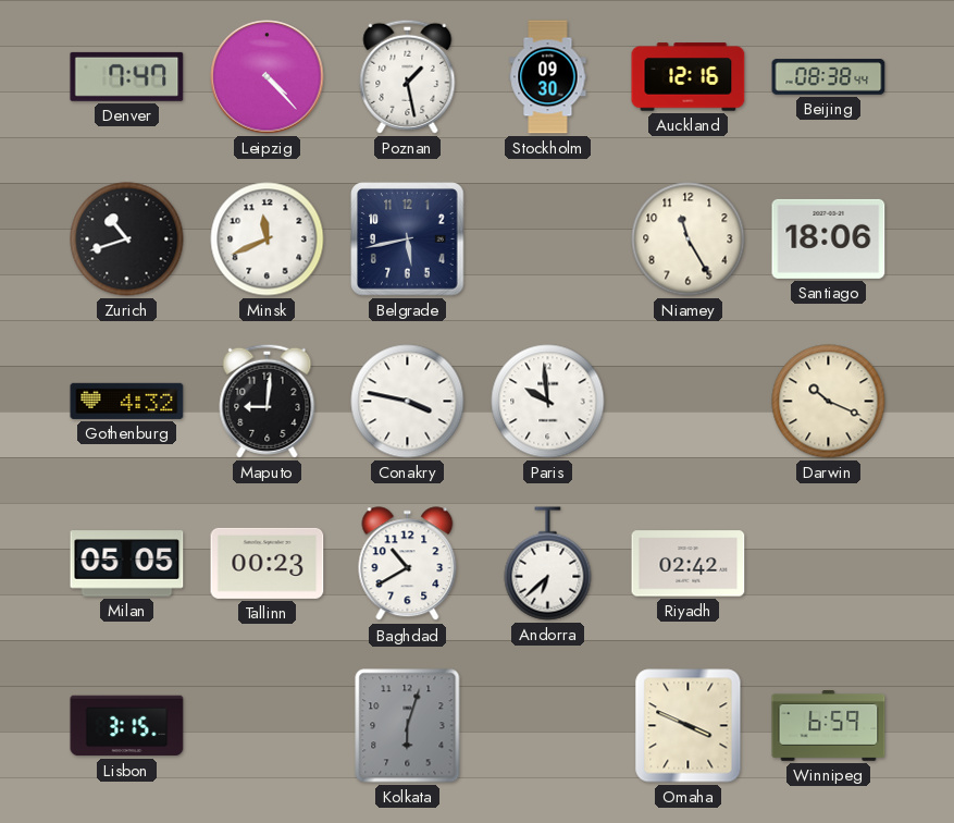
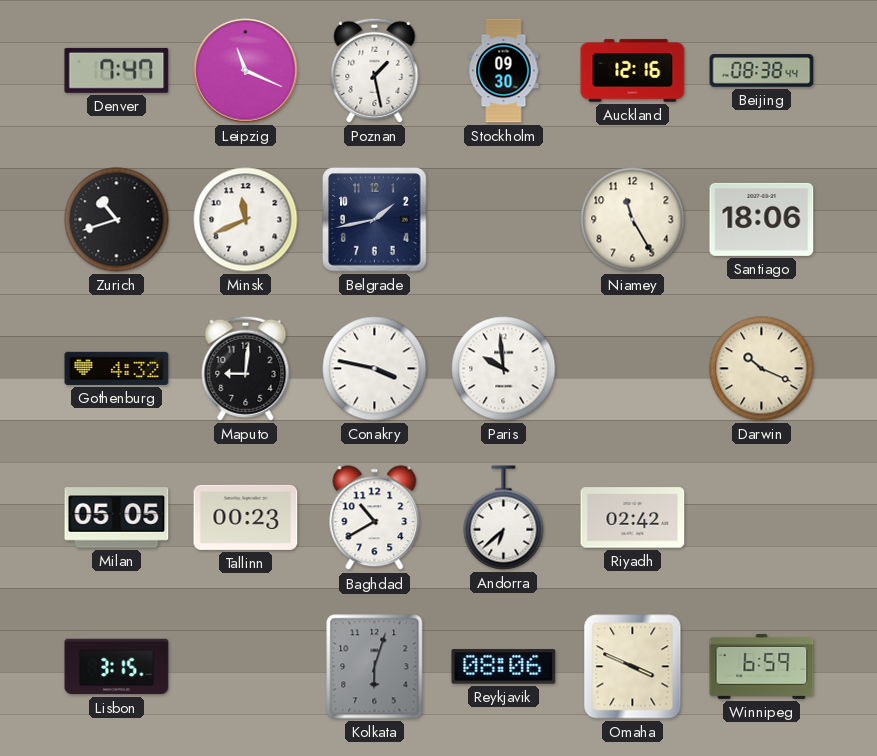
Leipzig: 4:23 -> 11:19 (246, 71)
Belgrade: 5:43 -> 1:43 (375, 220)
Reykjavik: none -> 08:06 (504, 667)
